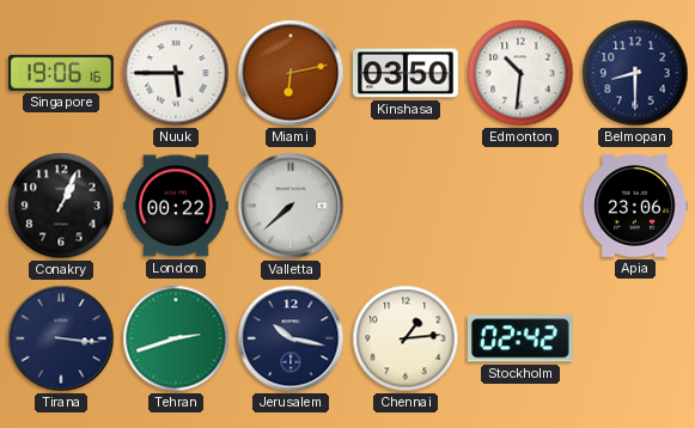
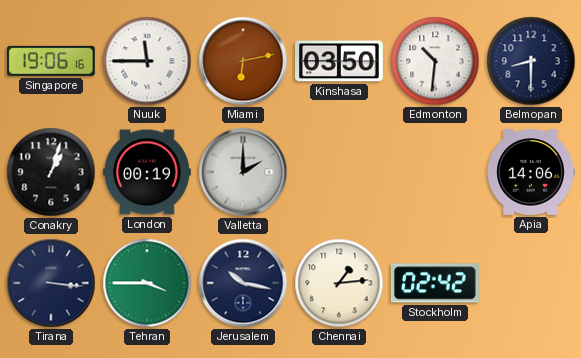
Nuuk: 5:45 -> 11:45 (147, 61)
Conakry: 1:04 -> 1:03 (51, 172)
London: 00:22 -> 00:19 (148, 172)
Valletta: 7:38 -> 2:00 (243, 172)
Apia: 23:06 -> 14:06 (531, 173)
Tehran: 2:42 -> 3:45 (147, 283)
